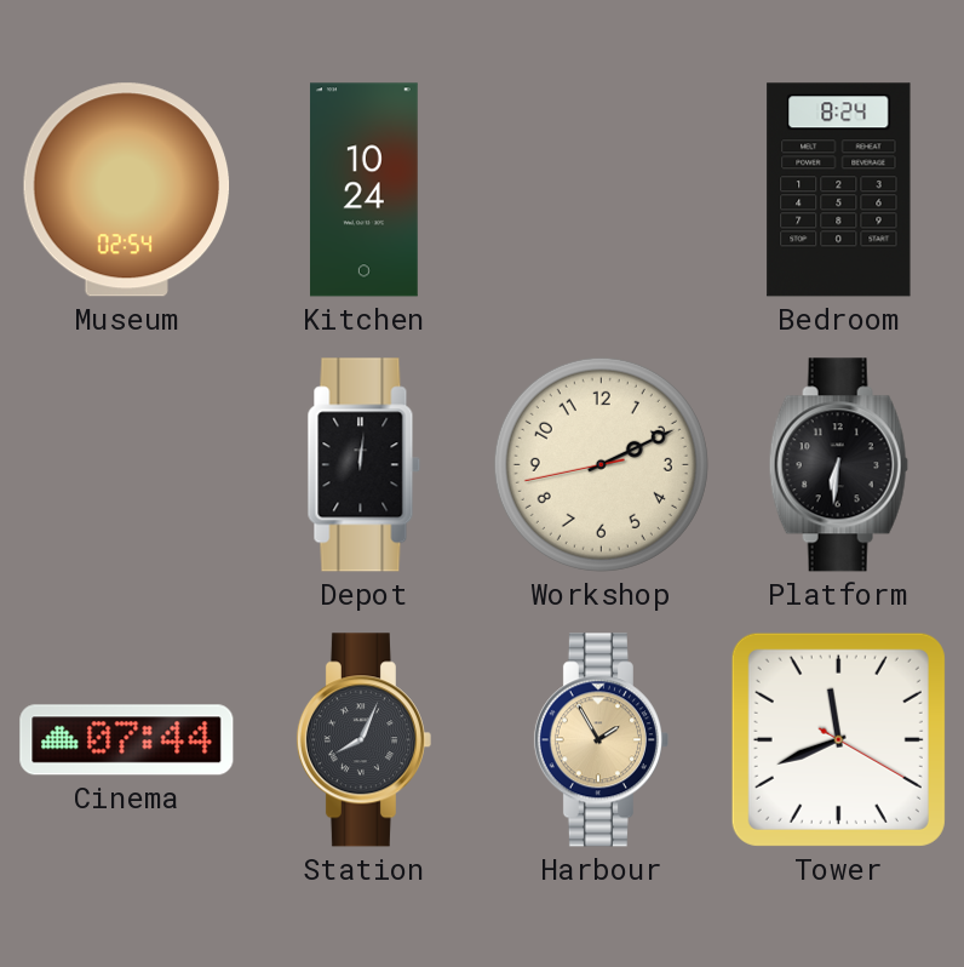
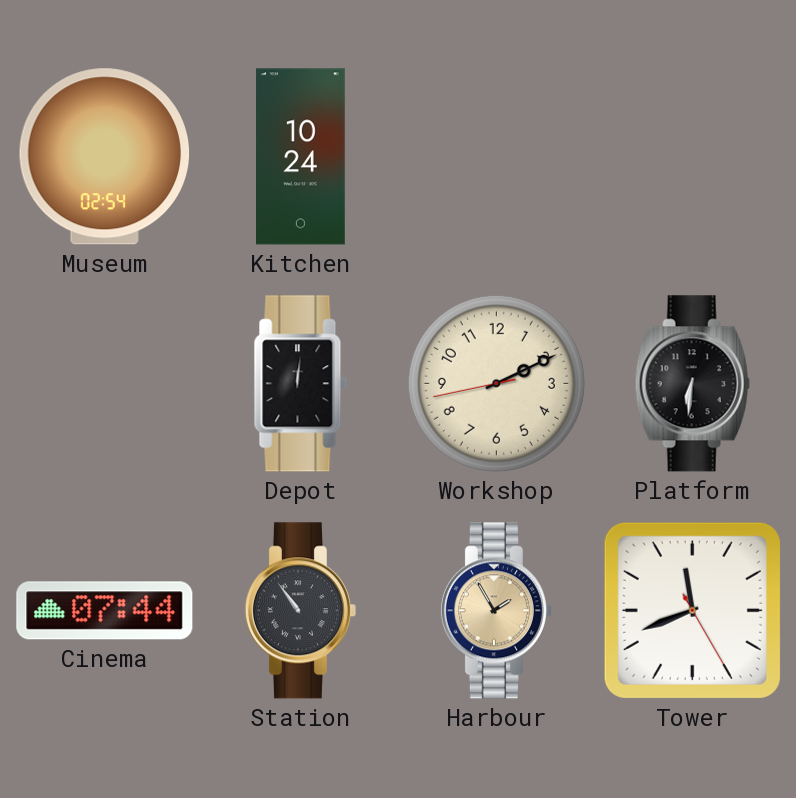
Bedroom: 8:24 -> none (839, 190)
Station: 8:04 -> 10:54 (300, 611)
Tower: 11:41:20 -> 11:41:25 (692, 610)
